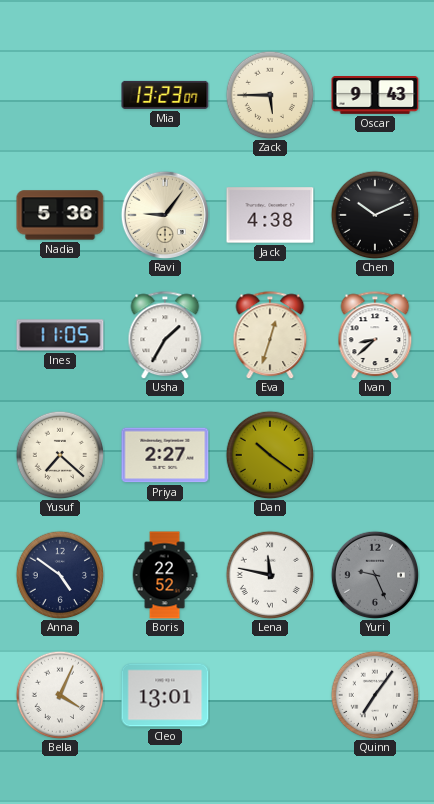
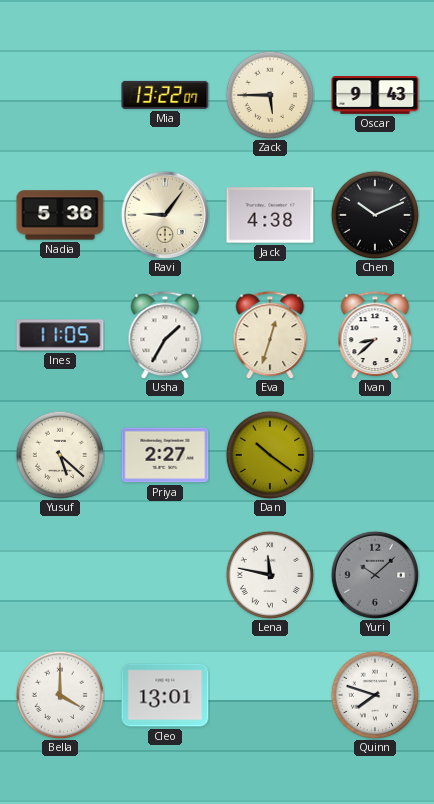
Mia: 13:23 -> 13:22 (165, 95)
Yusuf: 7:22 -> 5:22 (60, 455)
Anna: 4:51 -> none (60, 575)
Boris: 22:52 -> none (165, 575)
Yuri: 9:26 -> 10:08 (374, 574)
Bella: 4:04 -> 4:00 (60, 695)
Quinn: 7:06 -> 7:48 (375, 695)
